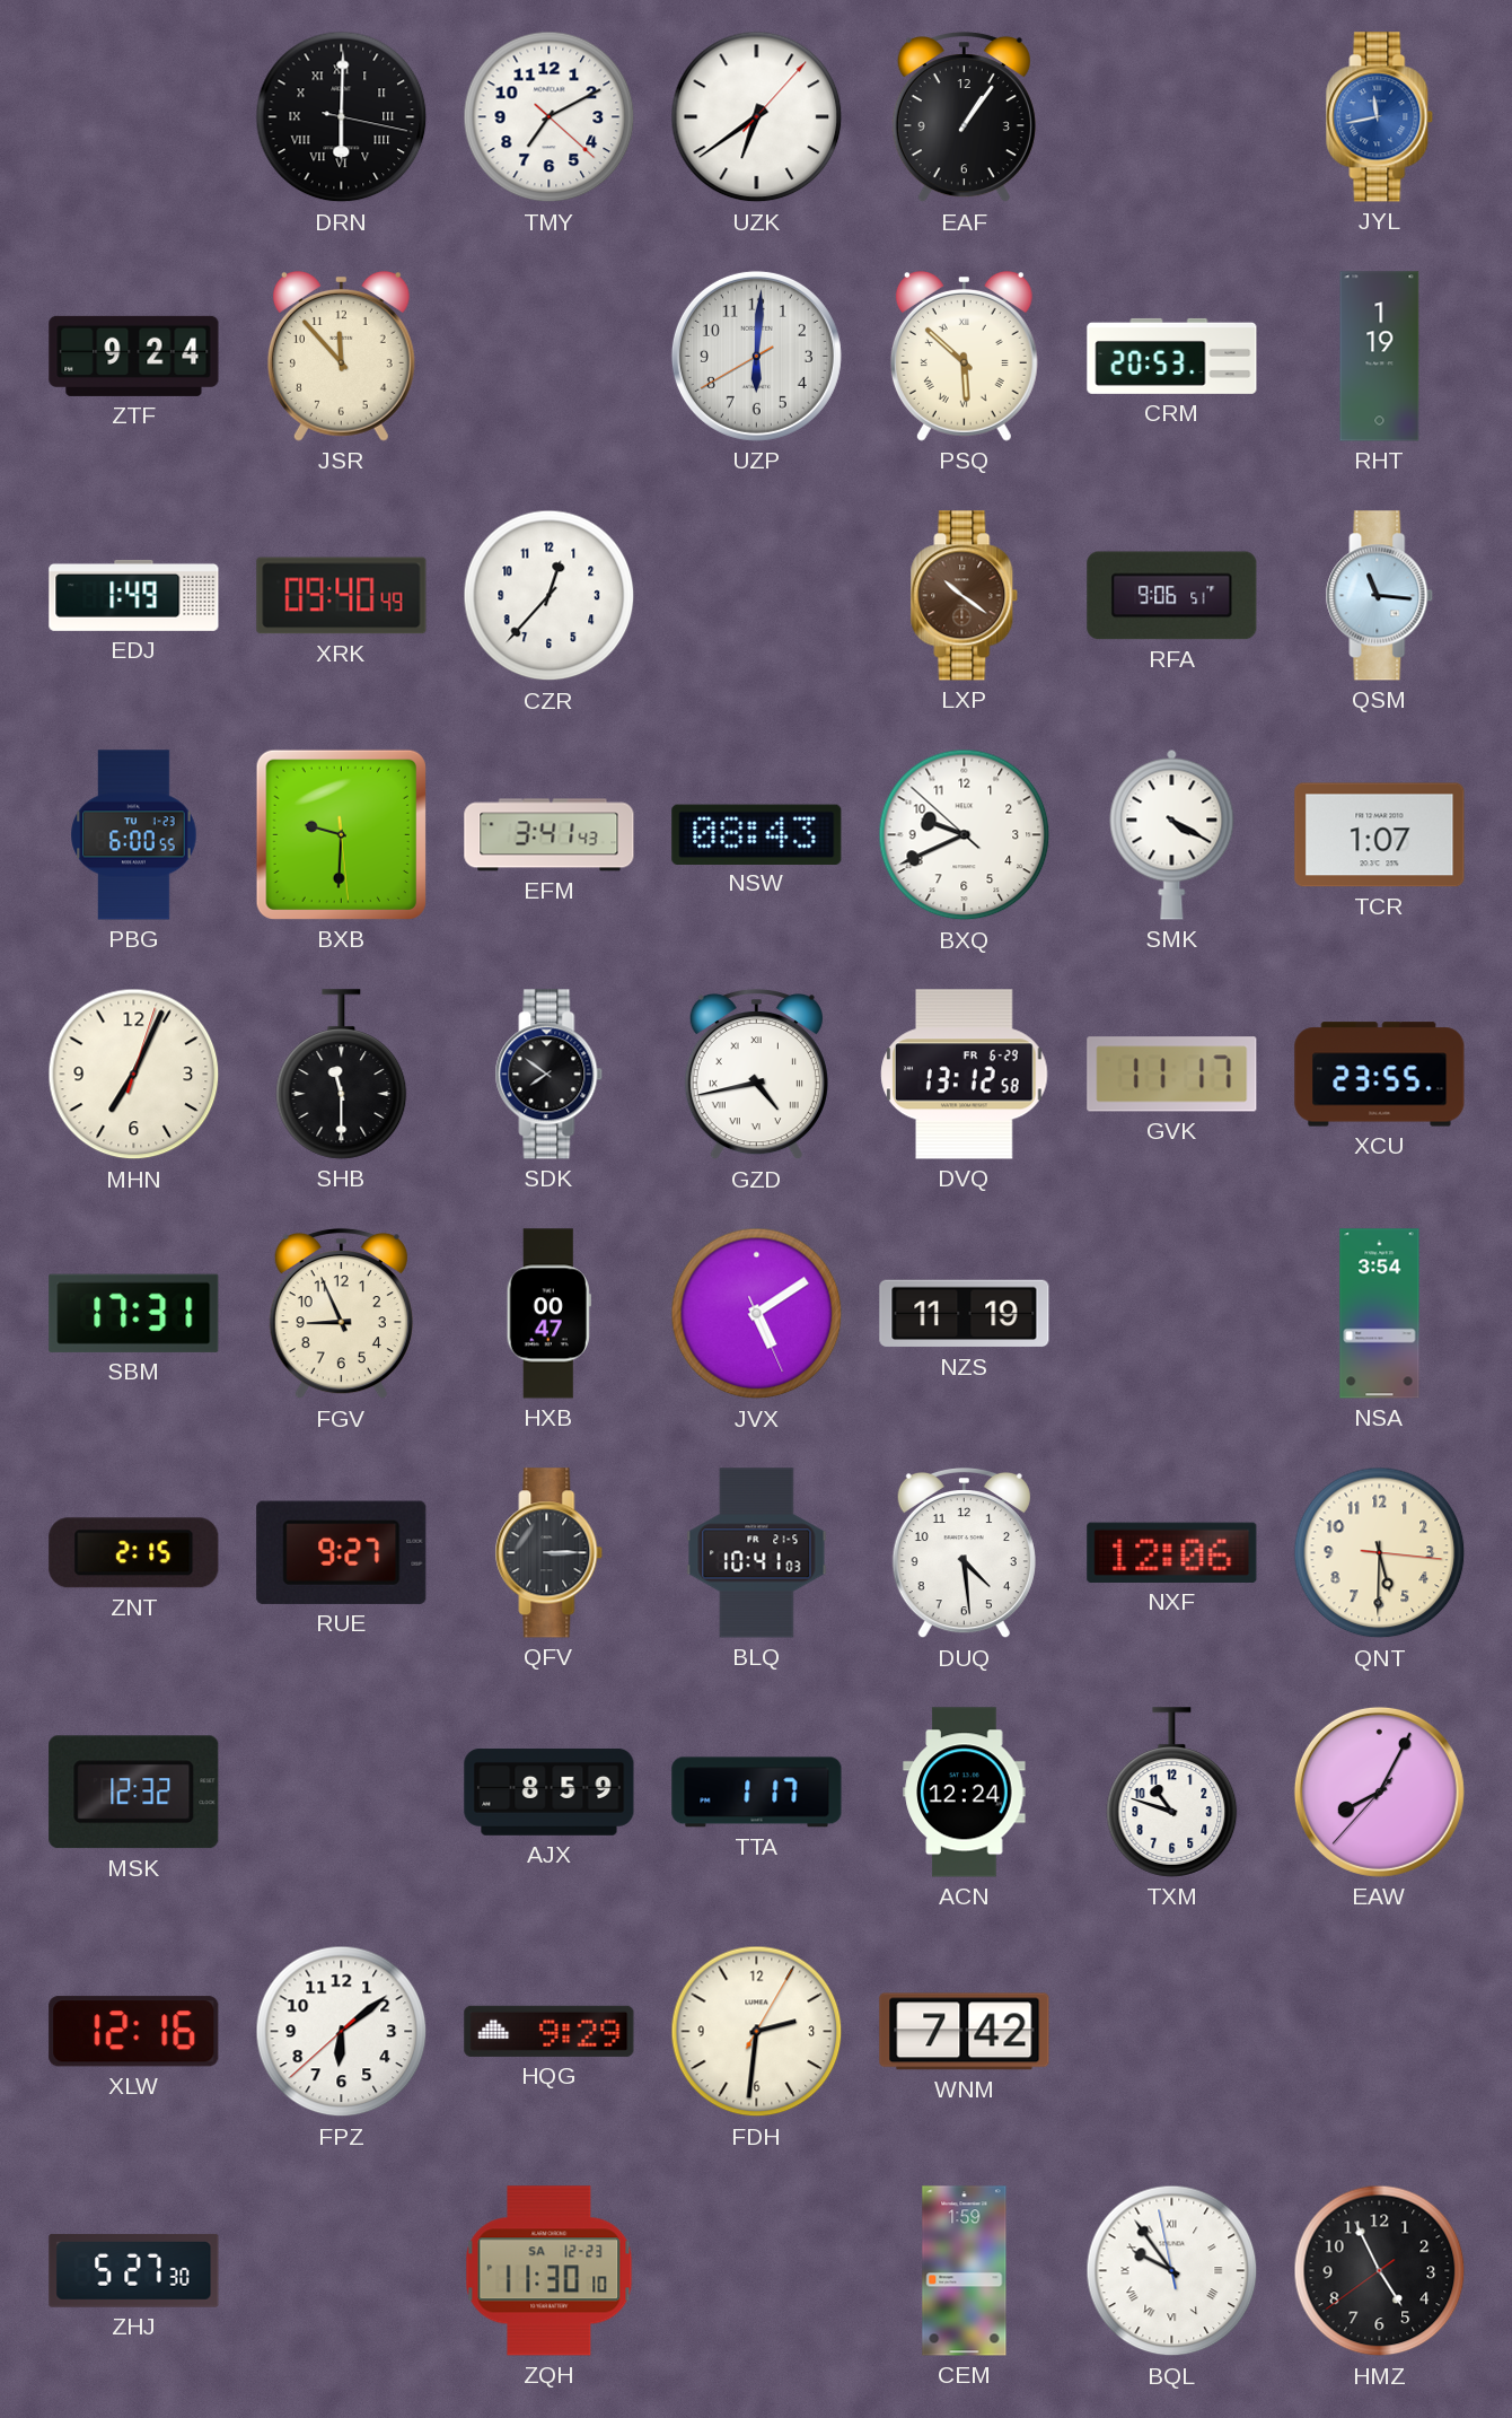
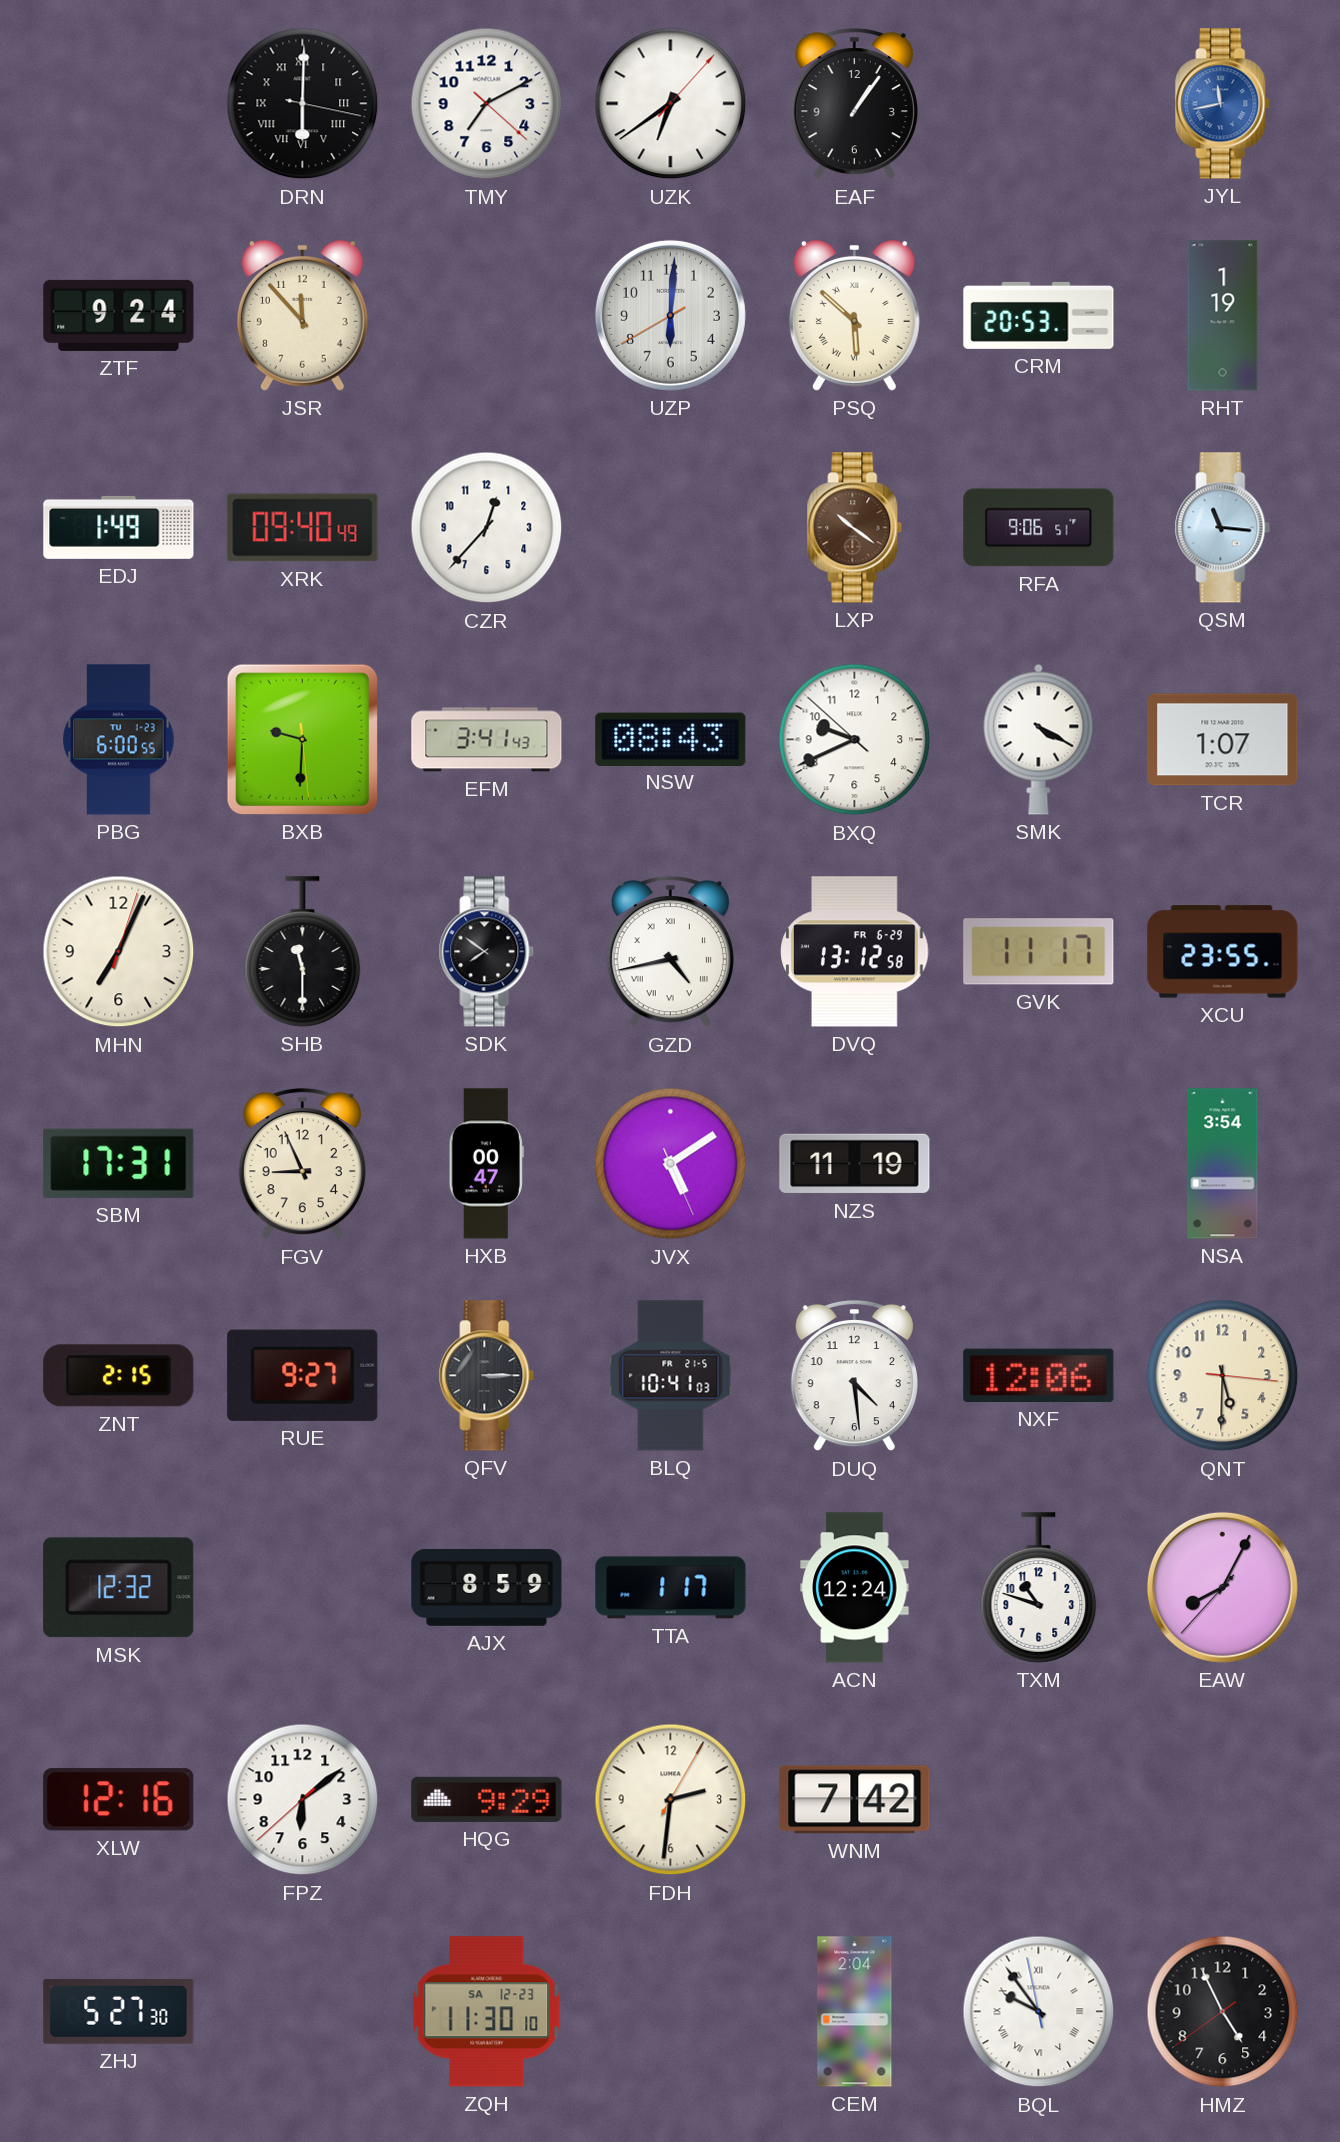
CEM: 1:59 -> 2:04 (855, 2012)
